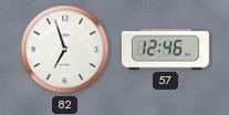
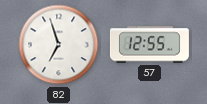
57: 12:46 -> 12:55 (149, 45)
